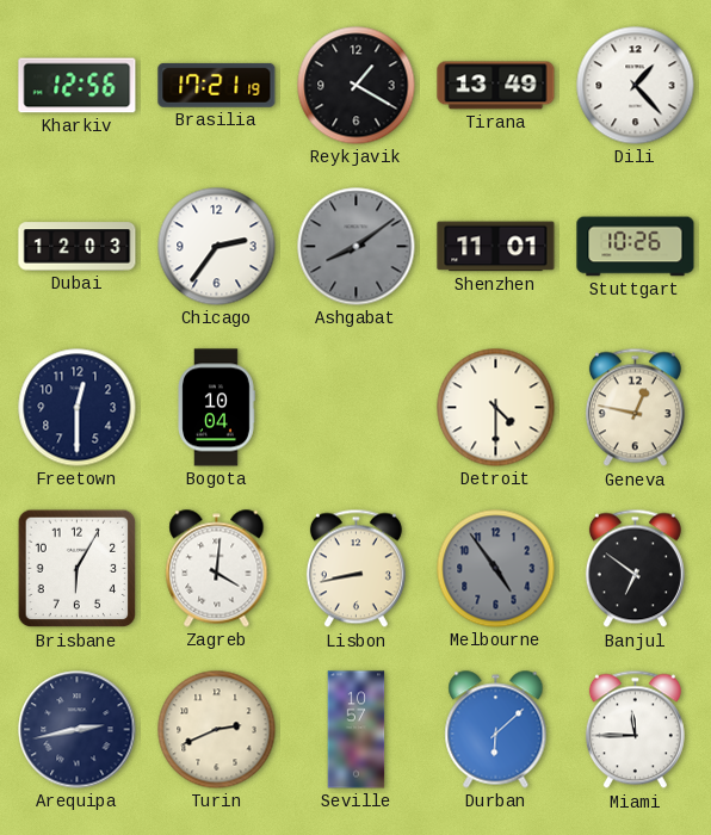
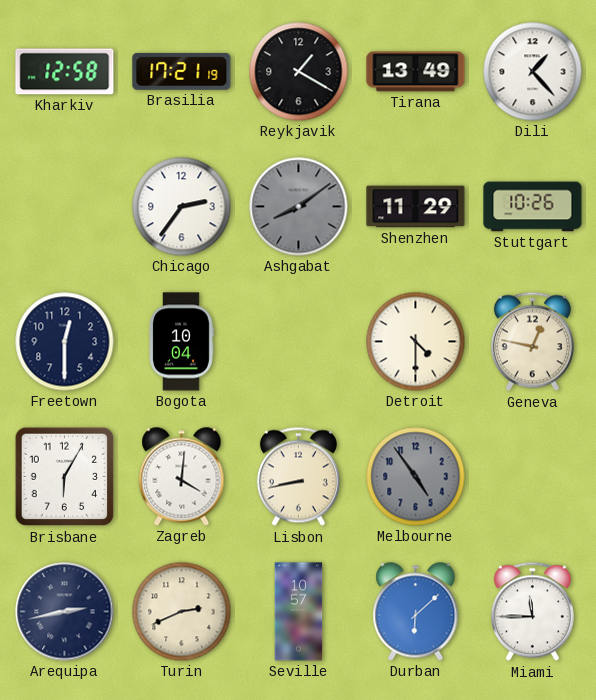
Kharkiv: 12:56 -> 12:58 (65, 72)
Dubai: 12:03 -> none (78, 247)
Shenzhen: 11:01 -> 11:29 (416, 207)
Banjul: 6:51 -> none (635, 569)
